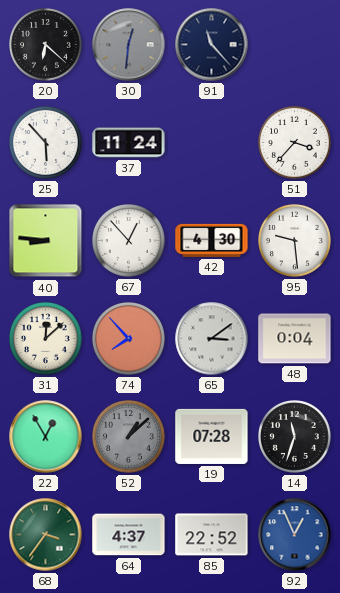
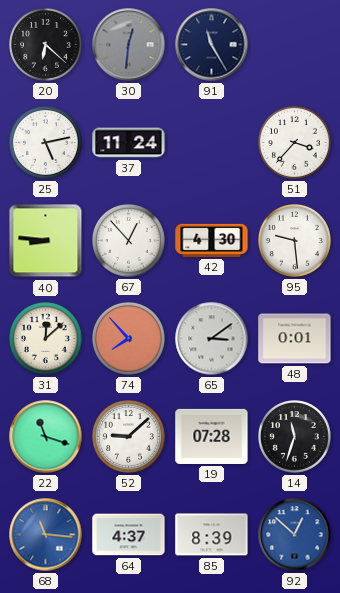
91: 11:23 -> 11:25 (212, 45)
25: 5:53 -> 5:13 (46, 143)
48: 0:04 -> 0:01 (295, 339)
22: 12:55 -> 11:18 (46, 437)
52: 1:08 -> 9:08 (129, 437)
52 dial: grey -> white (129, 437)
68: 3:36 -> 11:16 (46, 535)
68 dial: green -> blue (46, 535)
85: 22:52 -> 8:39 (212, 535)
92: 12:56 -> 12:52 (295, 535)
